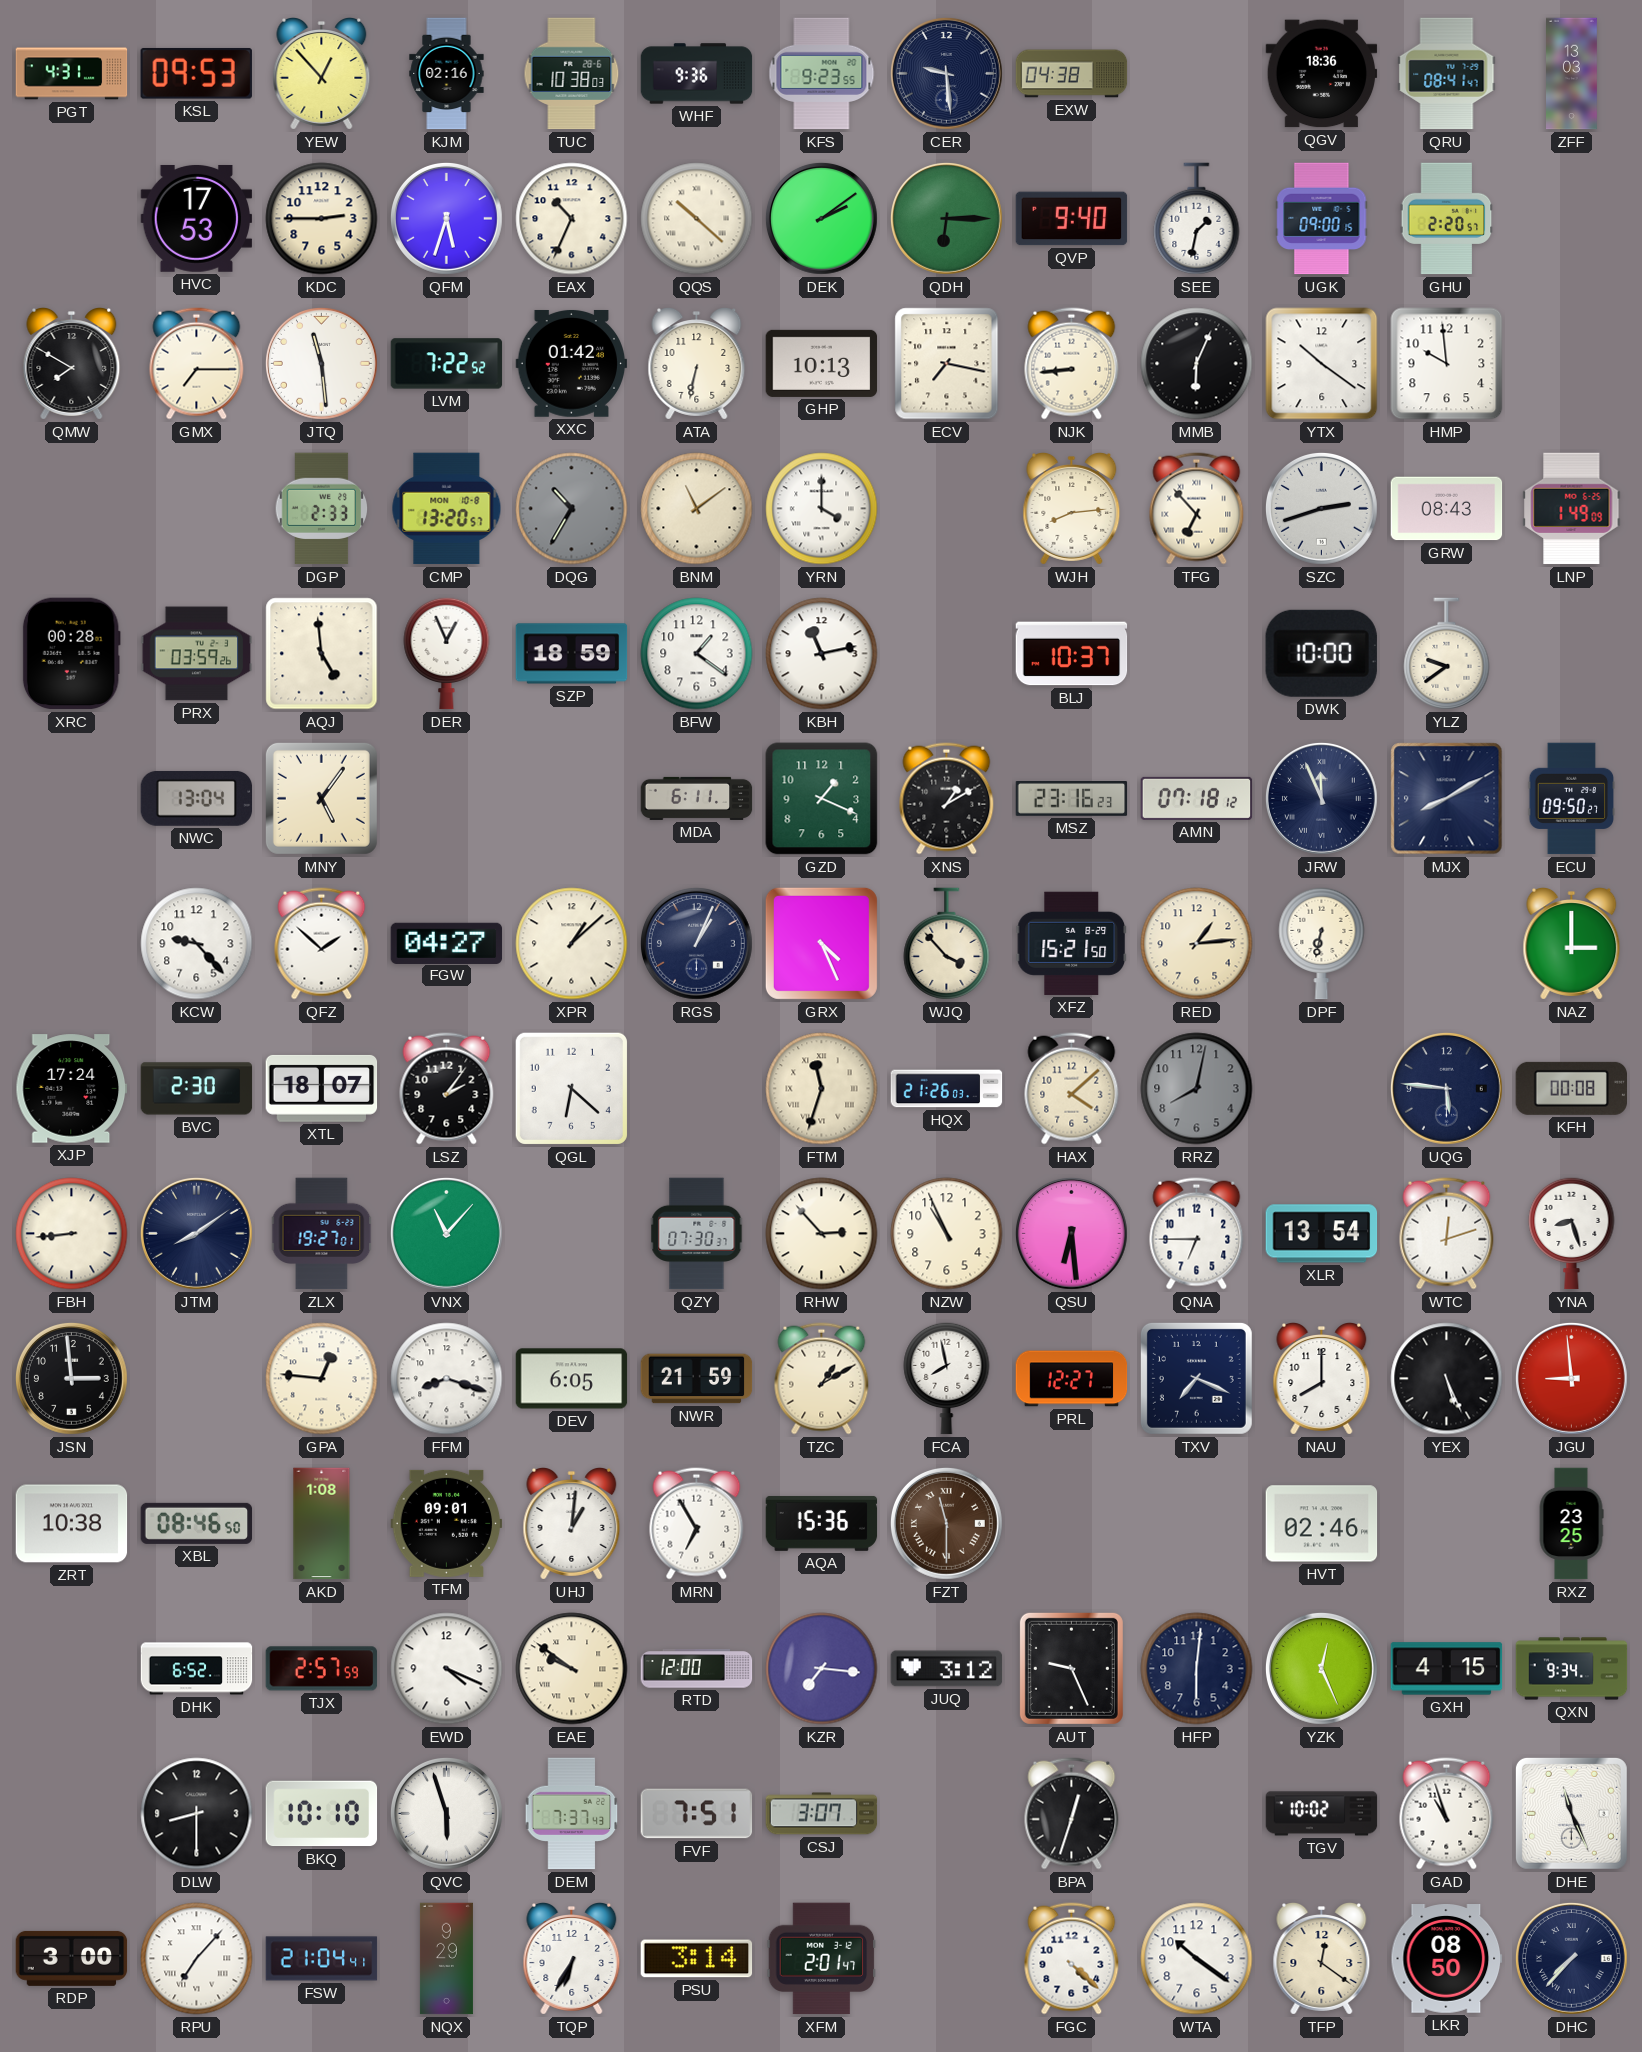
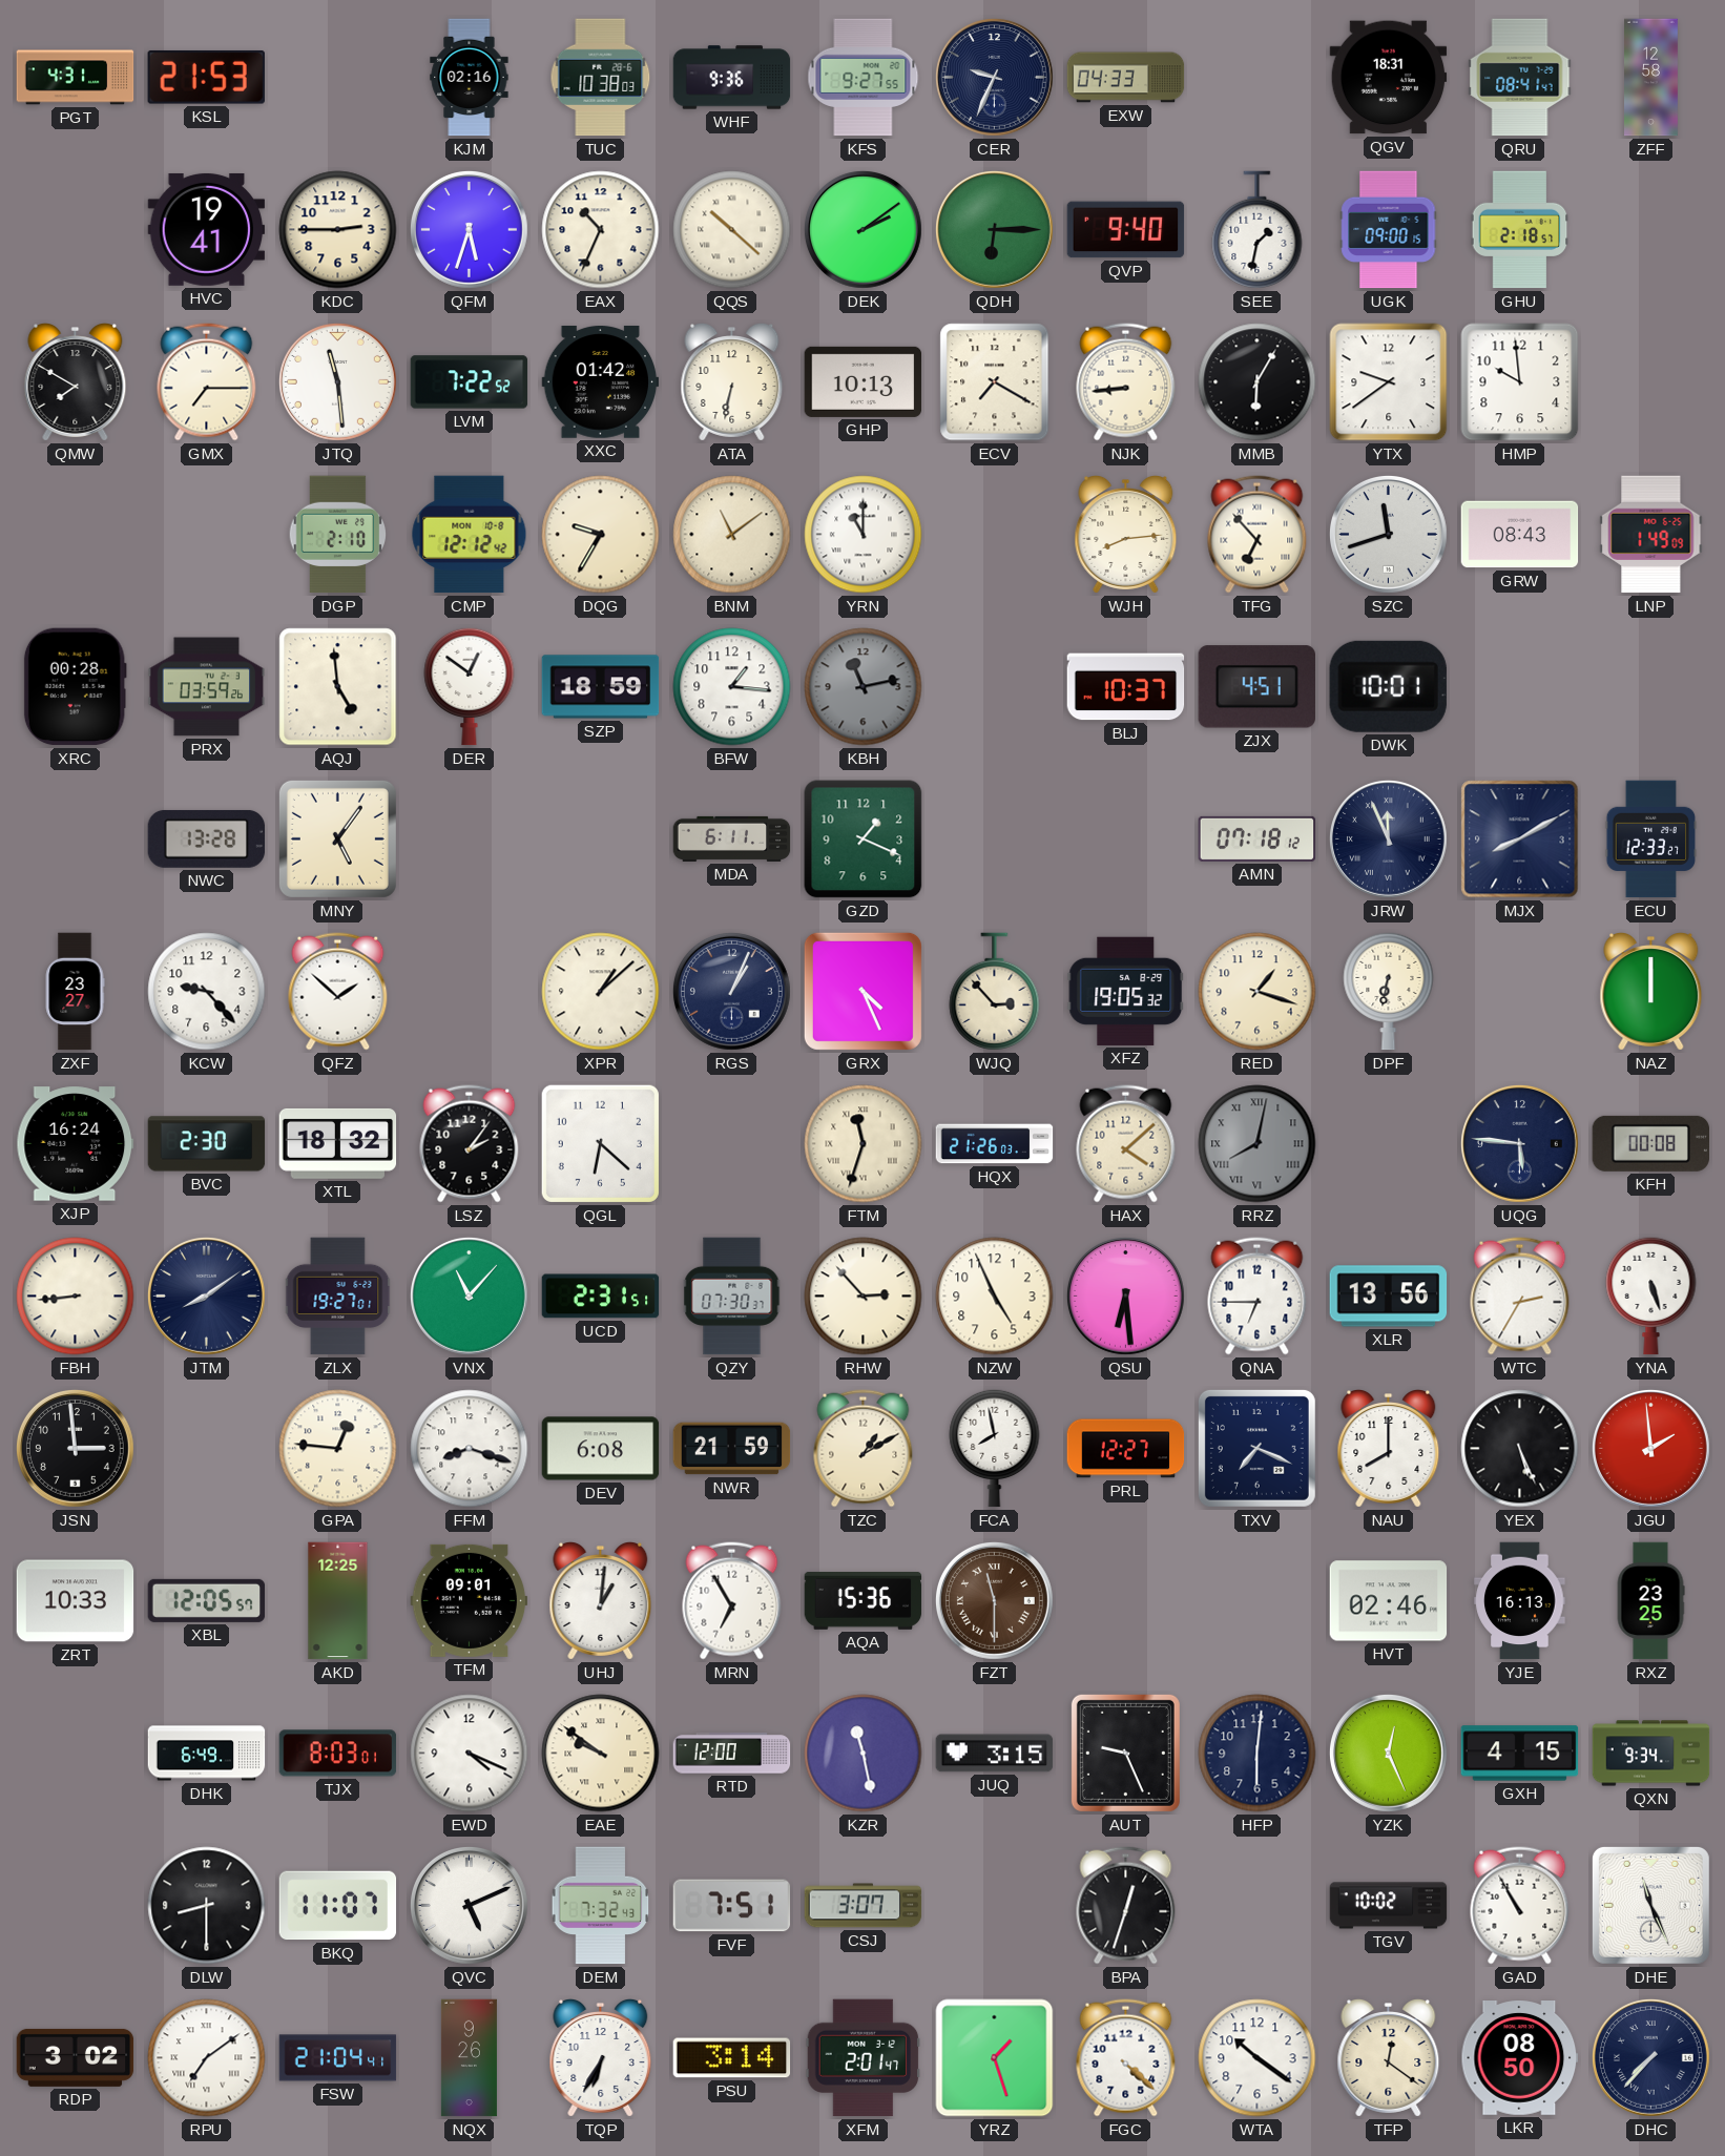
KSL: 09:53 -> 21:53 (206, 77)
YEW: 12:53 -> none (322, 74)
KFS: 9:23 -> 9:27 (864, 78)
CER: 9:29 -> 9:34 (995, 78)
EXW: 04:38 -> 04:33 (1126, 78)
QGV: 18:36 -> 18:31 (1389, 78)
ZFF: 13:03 -> 12:58 (1651, 78)
HVC: 17:53 -> 19:41 (207, 229)
GHU: 2:20 -> 2:18 (1520, 230)
ECV: 7:17 -> 7:20 (995, 382)
MMB: 6:04 -> 6:05 (1258, 382)
YTX: 10:21 -> 9:39 (1389, 382)
DGP: 2:33 -> 2:10 (338, 535)
CMP: 13:20 -> 12:12 (470, 535)
DQG: 10:35 -> 9:35 (601, 535)
DQG dial: grey -> cream (601, 535)
YRN: 4:00 -> 11:00 (864, 535)
SZC: 2:42 -> 11:42 (1389, 535)
DER: 12:56 -> 12:51 (470, 686)
BFW: 1:21 -> 1:16 (732, 687)
KBH dial: white -> grey (864, 687)
ZJX: none -> 4:51 (1256, 687)
DWK: 10:00 -> 10:01 (1388, 686)
YLZ: 9:39 -> none (1447, 654)
NWC: 13:04 -> 13:28 (207, 838)
XNS: 1:10 -> none (947, 799)
MSZ: 23:16 -> none (1072, 799)
ECU: 09:50 -> 12:33 (1651, 839)
ZXF: none -> 23:27 (75, 992)
FGW: 04:27 -> none (447, 943)
WJQ: 3:53 -> 2:53 (995, 992)
XFZ: 15:21 -> 19:05 (1126, 991)
RED: 1:14 -> 1:18 (1258, 992)
NAZ: 3:00 -> 12:00 (1651, 992)
XJP: 17:24 -> 16:24 (76, 1144)
XTL: 18:07 -> 18:32 (338, 1143)
RRZ numerals: Arabic -> Roman (1258, 1144)
UCD: none -> 2:31 (601, 1297)
NZW: 10:56 -> 4:56 (995, 1297)
XLR: 13:54 -> 13:56 (1389, 1297)
WTC: 12:12 -> 2:35 (1520, 1297)
YNA: 8:27 -> 5:27 (1651, 1295)
DEV: 6:05 -> 6:08 (601, 1449)
JGU: 8:59 -> 1:59 (1651, 1449)
ZRT: 10:38 -> 10:33 (76, 1601)
XBL: 08:46 -> 12:05 (207, 1600)
AKD: 1:08 -> 12:25 (338, 1601)
YJE: none -> 16:13 (1520, 1601)
DHK: 6:52 -> 6:49 (207, 1754)
TJX: 2:57 -> 8:03 (338, 1754)
KZR: 7:16 -> 11:28 (864, 1754)
JUQ: 3:12 -> 3:15 (995, 1754)
BKQ: 10:10 -> 11:07 (338, 1906)
QVC: 5:57 -> 5:11 (470, 1906)
DEM: 7:37 -> 7:32 (601, 1906)
GAD: 10:57 -> 10:55 (1520, 1906)
RDP: 3:00 -> 3:02 (76, 2057)
RPU: 7:07 -> 7:09 (207, 2058)
NQX: 9:29 -> 9:26 (469, 2058)
YRZ: none -> 1:27 (995, 2058)
